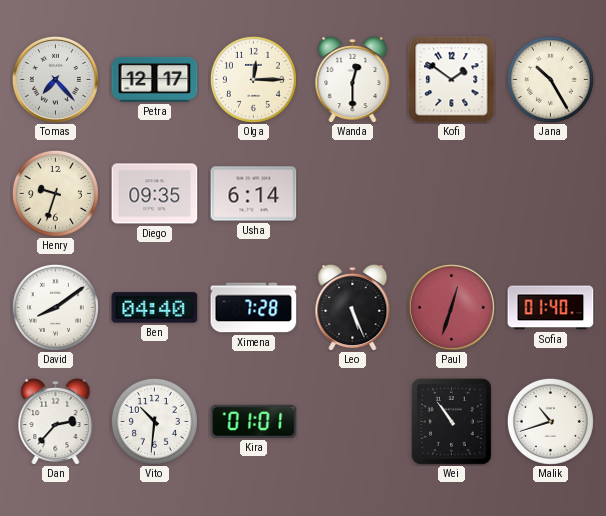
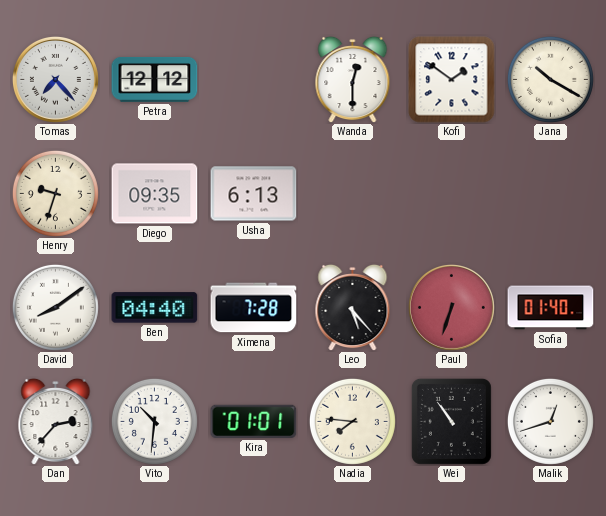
Petra: 12:17 -> 12:12 (155, 79)
Olga: 12:15 -> none (253, 79)
Jana: 10:25 -> 10:20 (550, 79)
Usha: 6:14 -> 6:13 (254, 194)
Leo: 5:26 -> 5:23 (353, 307)
Paul: 12:33 -> 6:33 (451, 307)
Nadia: none -> 7:46 (352, 421)
Malik: 10:42 -> 12:42 (550, 421)
